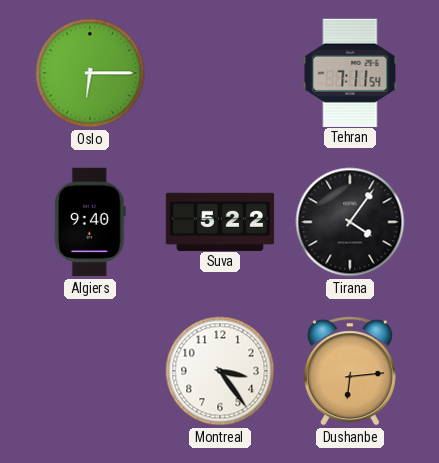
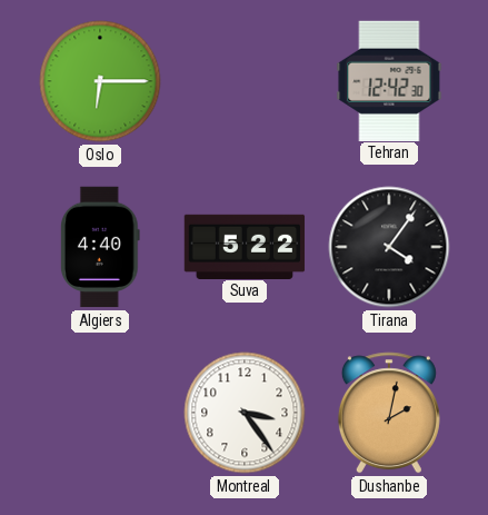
Tehran: 7:11 -> 12:42 (389, 80)
Algiers: 9:40 -> 4:40 (100, 247)
Dushanbe: 6:14 -> 2:02 (389, 413)
